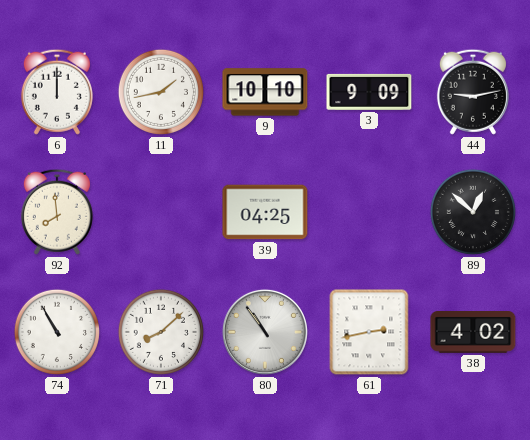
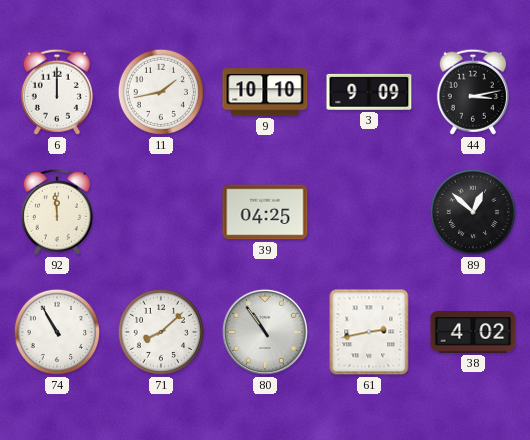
44: 9:13 -> 3:13 (473, 92)
92: 7:59 -> 11:59 (57, 212)
